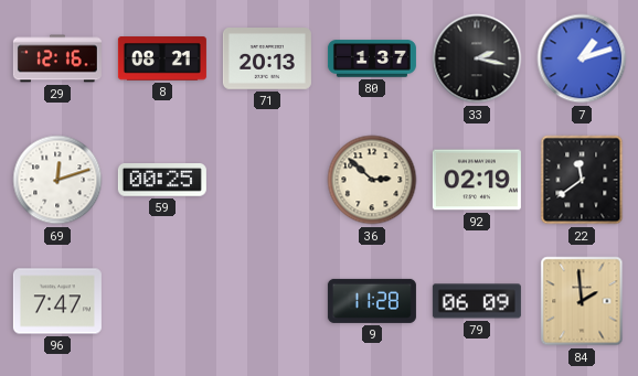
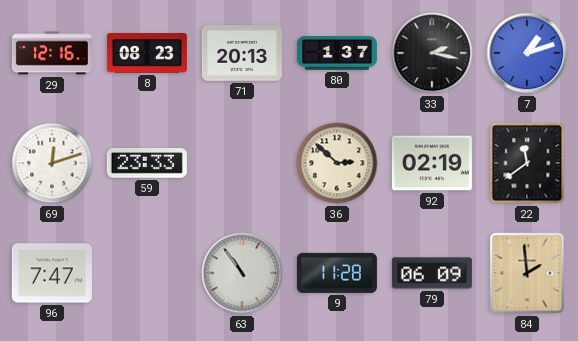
8: 08:21 -> 08:23 (147, 53)
59: 00:25 -> 23:33 (147, 163)
63: none -> 10:54 (242, 273)
